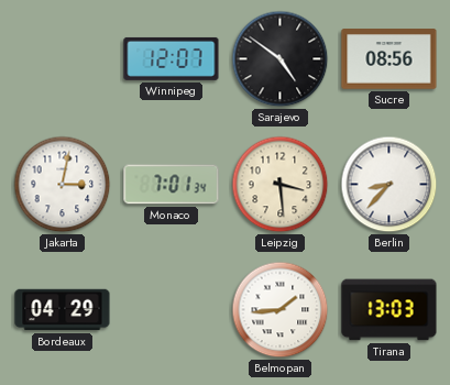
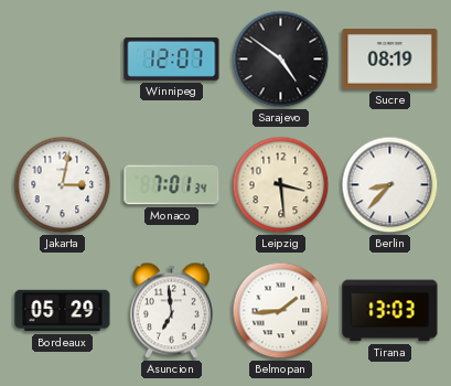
Sucre: 08:56 -> 08:19 (390, 60)
Bordeaux: 04:29 -> 05:29 (63, 311)
Asuncion: none -> 6:59 (171, 311)
